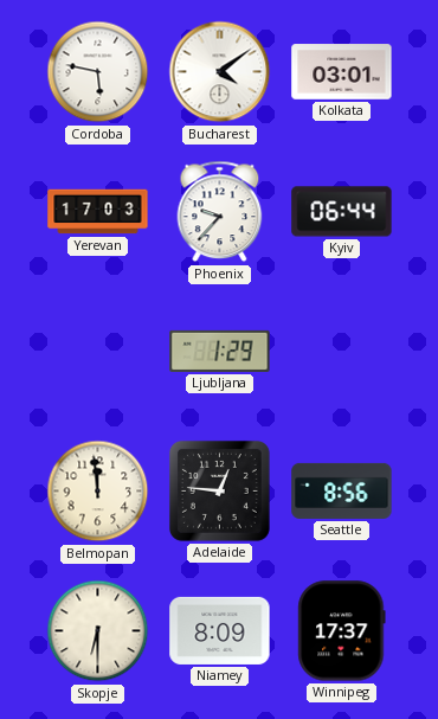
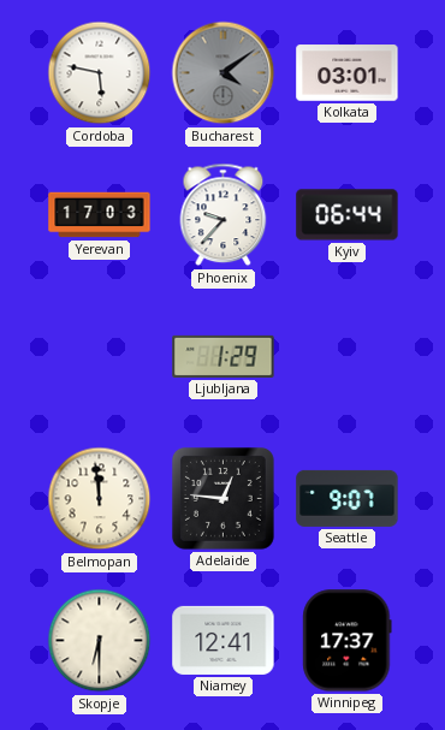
Bucharest dial: white -> grey (224, 73)
Seattle: 8:56 -> 9:07 (348, 498)
Niamey: 8:09 -> 12:41 (224, 640)
